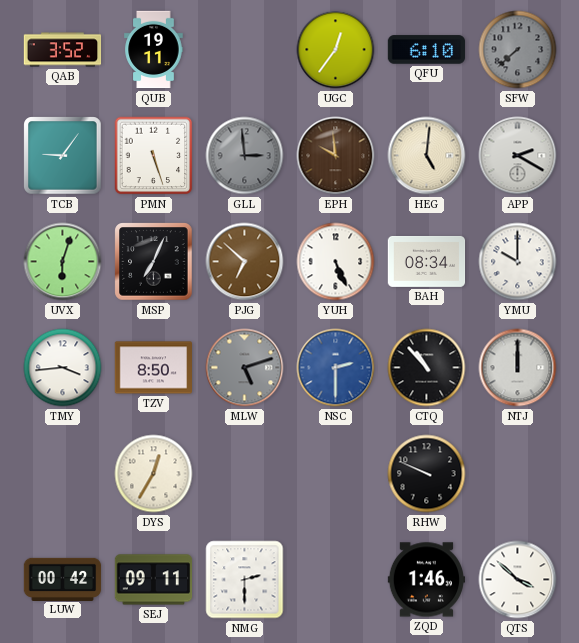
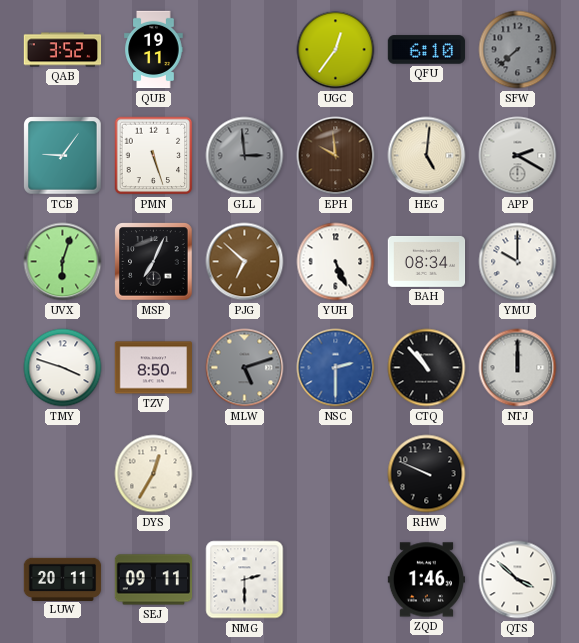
TMY: 3:44 -> 3:48 (63, 368)
LUW: 00:42 -> 20:11 (63, 579)
